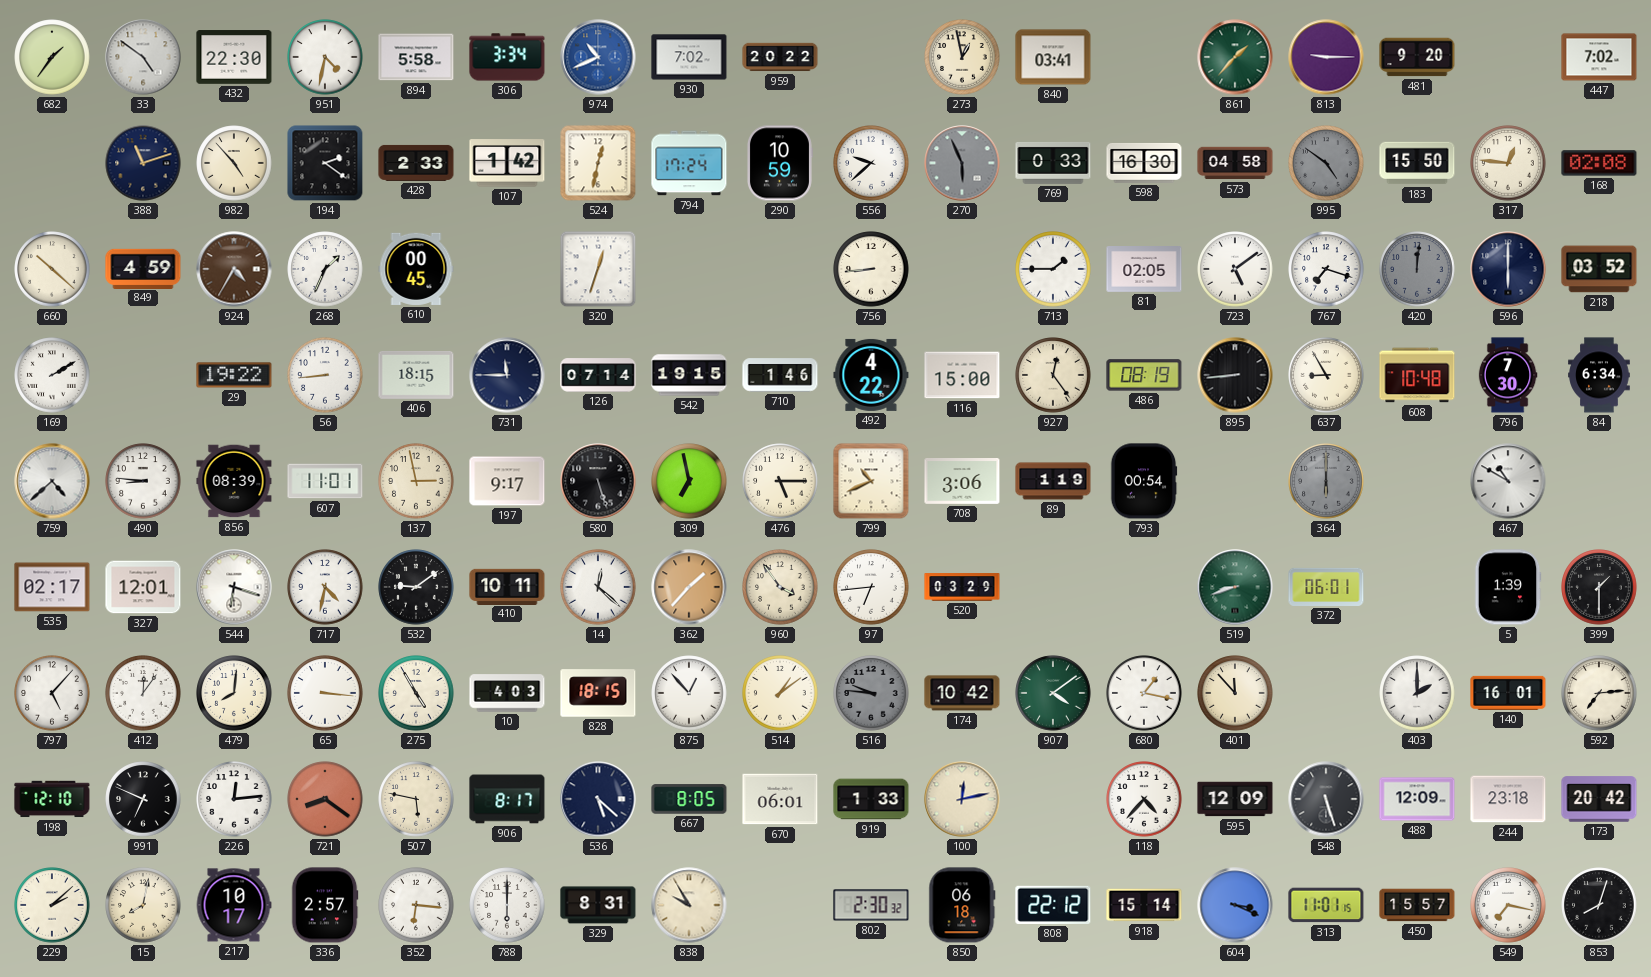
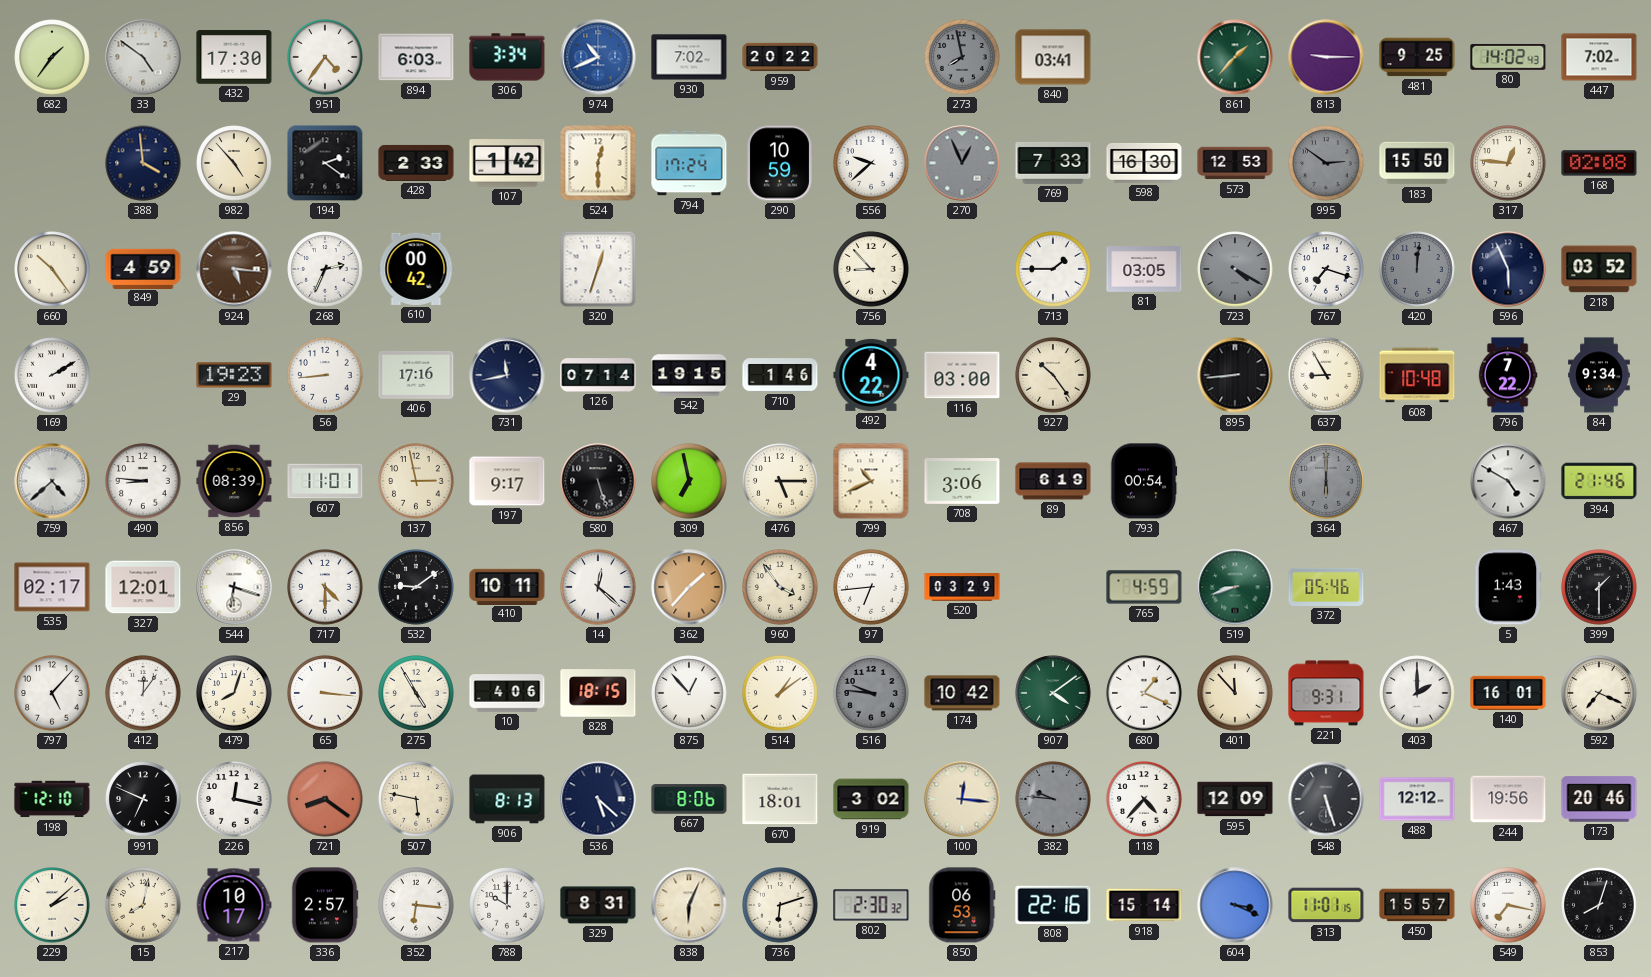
432: 22:30 -> 17:30 (234, 57)
951: 4:32 -> 4:36 (325, 57)
894: 5:58 -> 6:03 (416, 57)
273: 12:58 -> 7:58 (962, 57)
273 dial: cream -> grey (962, 57)
481: 9:20 -> 9:25 (1417, 57)
80: none -> 14:02 (1508, 57)
388: 11:12 -> 3:59 (143, 163)
524: 12:32 -> 12:30 (598, 163)
270: 5:56 -> 12:56 (962, 163)
769: 0:33 -> 7:33 (1053, 163)
573: 04:58 -> 12:53 (1235, 163)
995: 4:51 -> 2:51 (1326, 163)
660: 10:22 -> 10:24 (52, 269)
924: 4:35 -> 5:16 (234, 269)
268: 1:34 -> 2:34 (325, 269)
610: 00:45 -> 00:42 (416, 269)
756: 8:44 -> 8:53 (871, 269)
81: 02:05 -> 03:05 (1144, 270)
723: 5:09 -> 4:20 (1235, 269)
723 dial: white -> grey (1235, 269)
596: 6:00 -> 5:56 (1508, 269)
29: 19:22 -> 19:23 (234, 375)
406: 18:15 -> 17:16 (416, 375)
731: 11:45 -> 11:43 (507, 375)
116: 15:00 -> 03:00 (962, 375)
927: 12:24 -> 10:24 (1053, 375)
486: 08:19 -> none (1144, 375)
796: 7:30 -> 7:22 (1508, 375)
84: 6:34 -> 9:34 (1599, 375)
89: 1:19 -> 6:19 (1053, 481)
467: 10:50 -> 4:50 (1508, 481)
394: none -> 21:46 (1599, 481)
717: 4:32 -> 4:30 (325, 587)
765: none -> 4:59 (1144, 587)
372: 06:01 -> 05:46 (1326, 587)
5: 1:39 -> 1:43 (1508, 587)
479: 8:01 -> 8:03 (234, 693)
10: 4:03 -> 4:06 (507, 693)
680: 1:17 -> 1:19 (1144, 693)
221: none -> 9:31 (1326, 693)
592: 7:14 -> 7:19 (1599, 693)
226: 12:14 -> 12:17 (234, 799)
906: 8:17 -> 8:13 (507, 799)
667: 8:05 -> 8:06 (689, 799)
670: 06:01 -> 18:01 (780, 799)
919: 1:33 -> 3:02 (871, 799)
100: 12:13 -> 12:16 (962, 799)
382: none -> 9:46 (1053, 799)
488: 12:09 -> 12:12 (1417, 799)
244: 23:18 -> 19:56 (1508, 799)
173: 20:42 -> 20:46 (1599, 799)
788: 6:00 -> 10:00 (507, 905)
838: 9:55 -> 6:04 (689, 905)
736: none -> 6:12 (780, 905)
850: 06:18 -> 06:53 (962, 905)
808: 22:12 -> 22:16 (1053, 905)
